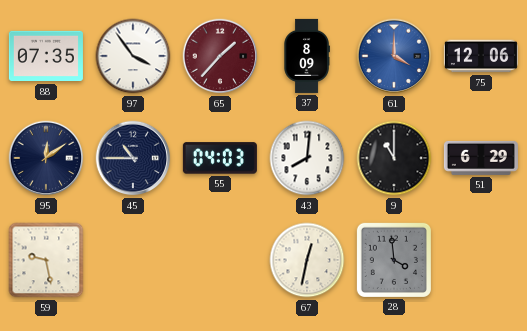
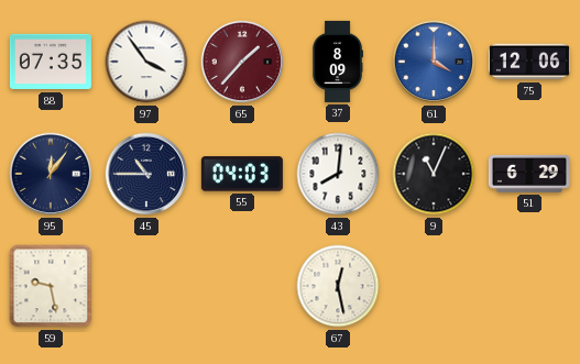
95: 12:09 -> 12:06 (51, 174)
9: 11:00 -> 11:04 (434, 174)
67: 12:32 -> 12:28 (338, 286)
28: 3:59 -> none (394, 260)
